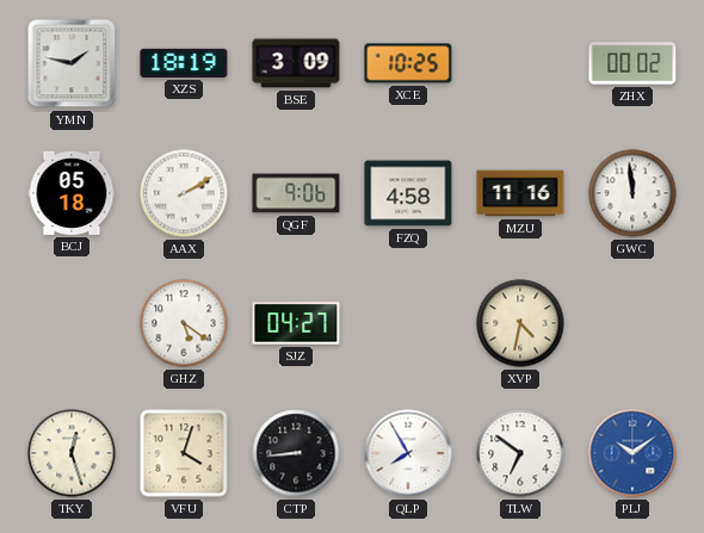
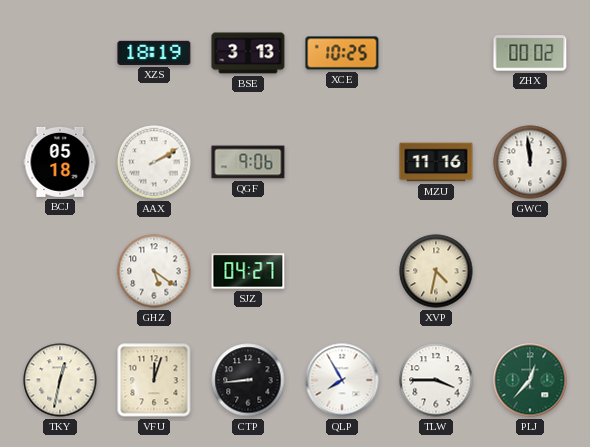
YMN: 1:47 -> none (72, 63)
BSE: 3:09 -> 3:13 (248, 53)
FZQ: 4:58 -> none (408, 193)
TKY: 12:27 -> 12:32 (60, 380)
VFU: 4:03 -> 12:03 (154, 380)
TLW: 6:51 -> 3:45 (436, 380)
PLJ: 10:09 -> 12:37 (530, 380)
PLJ dial: blue -> green (530, 380)
